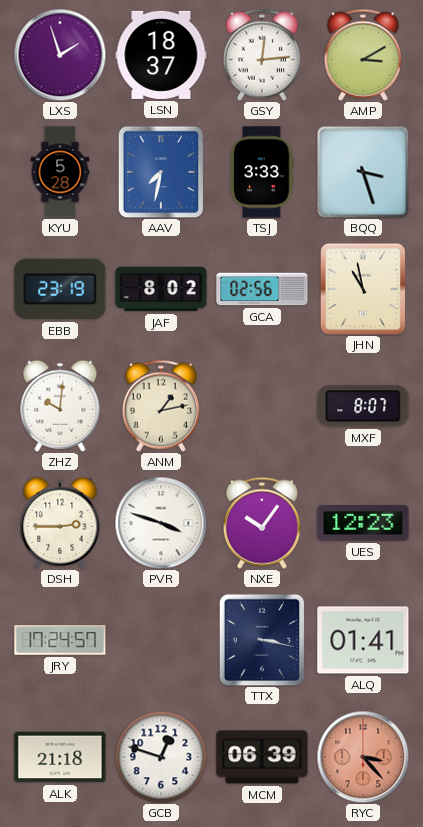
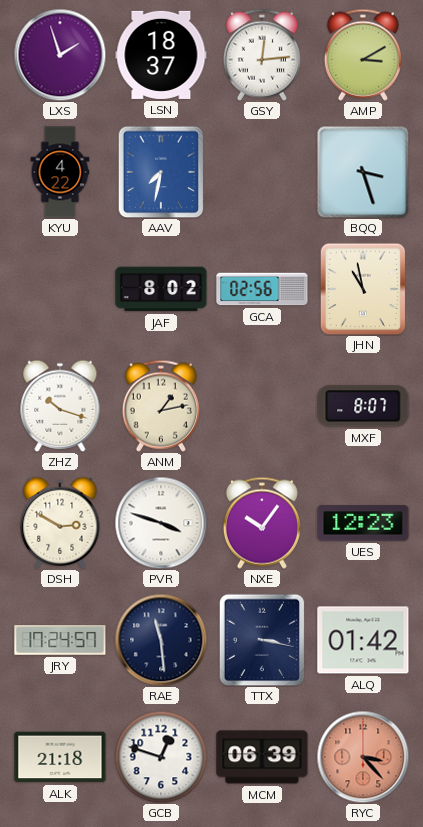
KYU: 5:28 -> 4:22 (60, 172)
TSJ: 3:33 -> none (262, 172)
EBB: 23:19 -> none (60, 289)
ZHZ: 10:01 -> 10:18 (60, 406)
DSH: 2:45 -> 2:50 (60, 523)
RAE: none -> 11:29 (161, 640)
ALQ: 01:41 -> 01:42 (363, 640)
